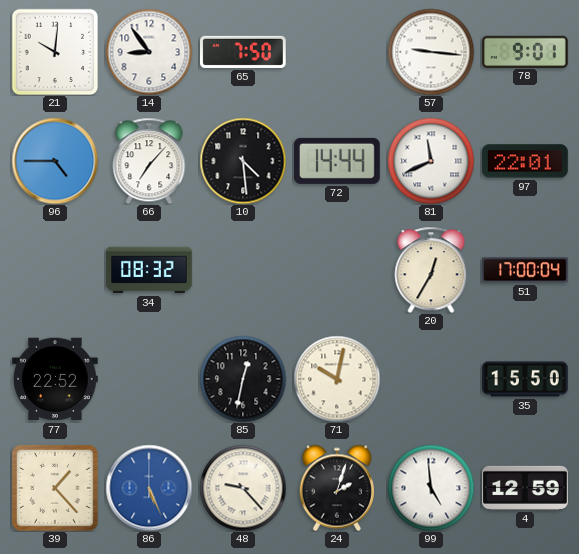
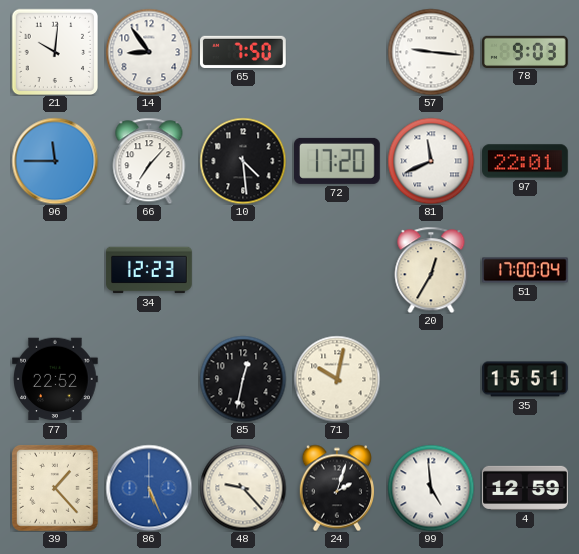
78: 9:01 -> 9:03 (525, 51)
96: 4:45 -> 11:45 (55, 161)
72: 14:44 -> 17:20 (338, 161)
34: 08:32 -> 12:23 (149, 270)
35: 15:50 -> 15:51 (525, 379)
